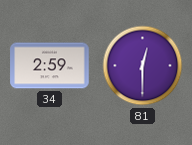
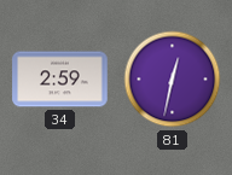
81: 12:30 -> 12:32 (173, 80)
